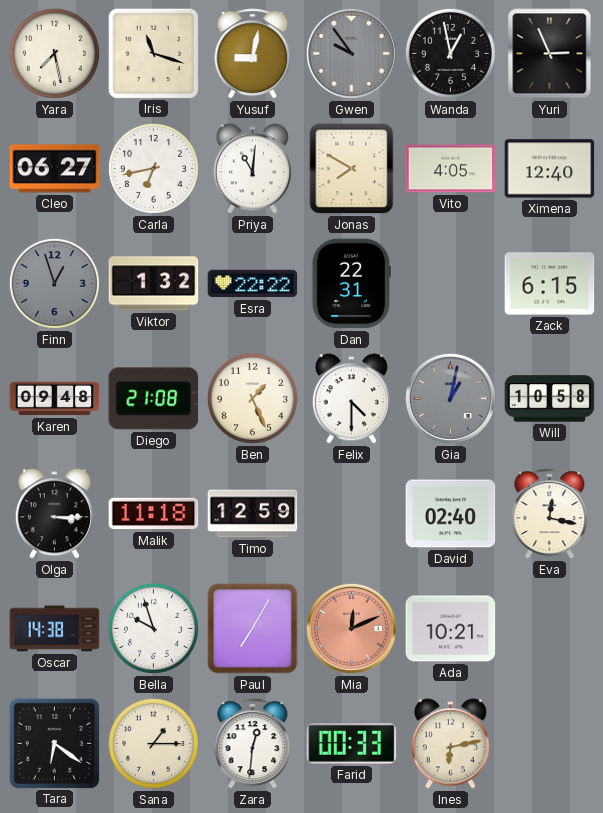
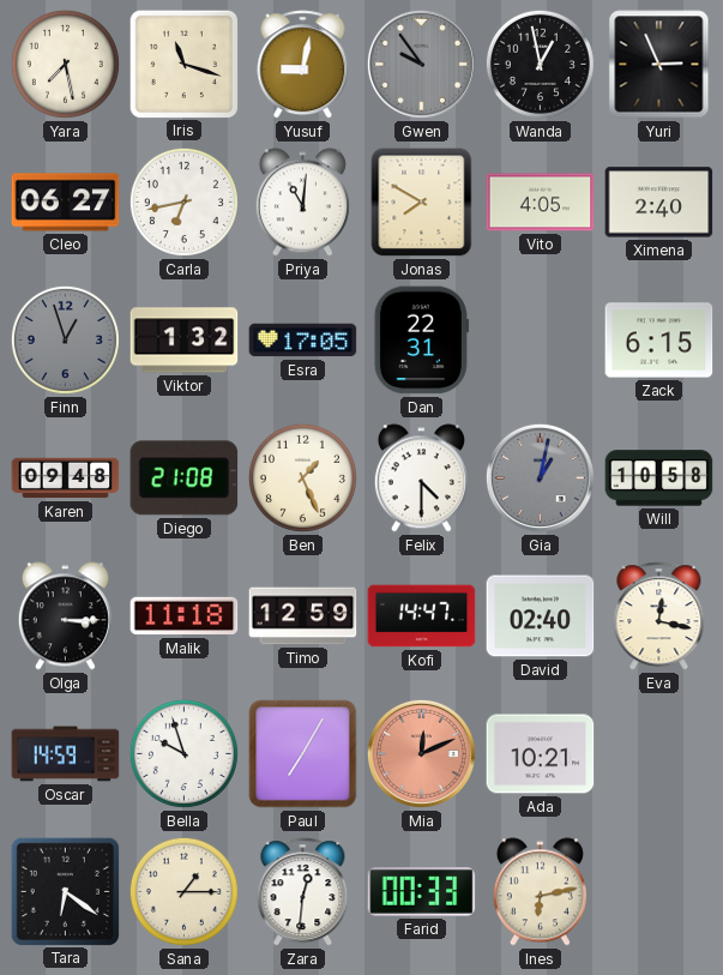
Ximena: 12:40 -> 2:40 (659, 203)
Esra: 22:22 -> 17:05 (303, 341)
Kofi: none -> 14:47 (422, 616)
Oscar: 14:38 -> 14:59 (66, 754)
